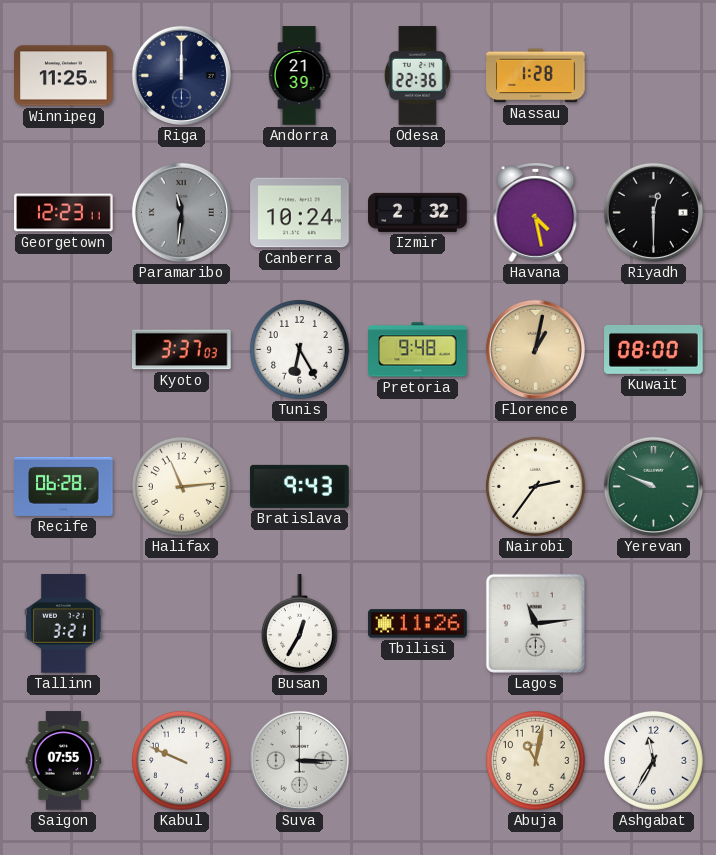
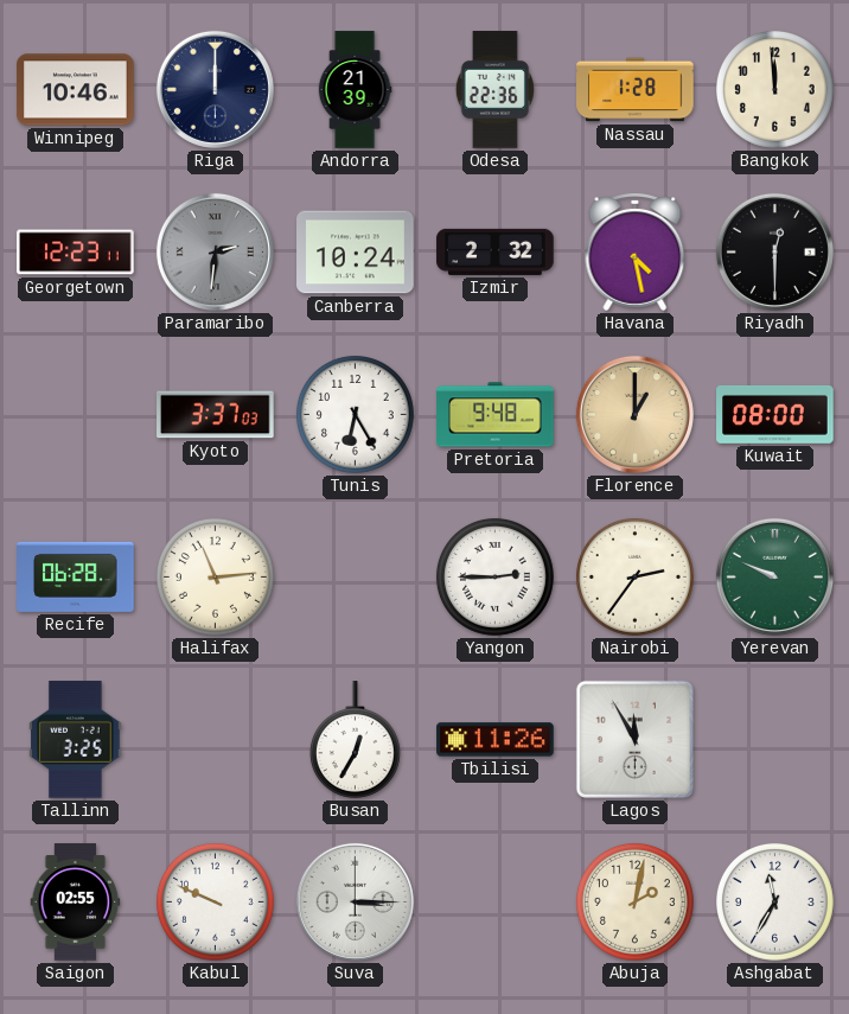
Winnipeg: 11:25 -> 10:46 (76, 90)
Bangkok: none -> 11:59 (774, 89)
Paramaribo: 11:31 -> 2:31 (215, 251)
Florence: 1:02 -> 1:00 (634, 414)
Bratislava: 9:43 -> none (300, 486)
Yangon: none -> 2:45 (494, 576)
Tallinn: 3:21 -> 3:25 (76, 740)
Lagos: 11:14 -> 11:55 (634, 739)
Saigon: 07:55 -> 02:55 (76, 903)
Abuja: 11:02 -> 2:02 (634, 901)
